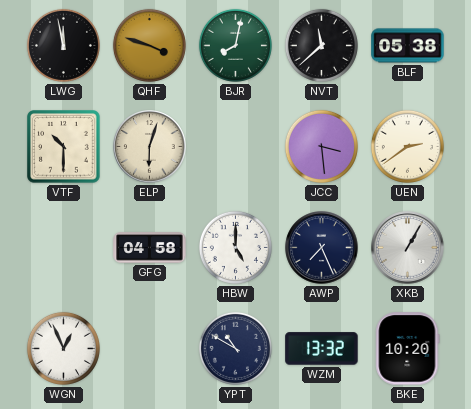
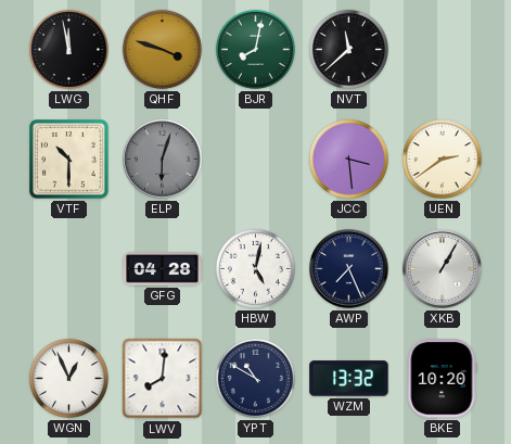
BLF: 05:38 -> none (408, 46)
ELP dial: cream -> grey (163, 160)
GFG: 04:58 -> 04:28 (163, 269)
HBW: 5:00 -> 5:02 (255, 268)
LWV: none -> 8:01 (163, 379)
